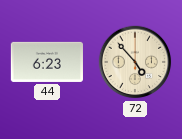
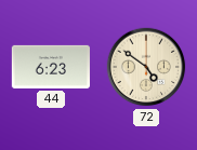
72: 4:53 -> 4:51 (146, 67)
